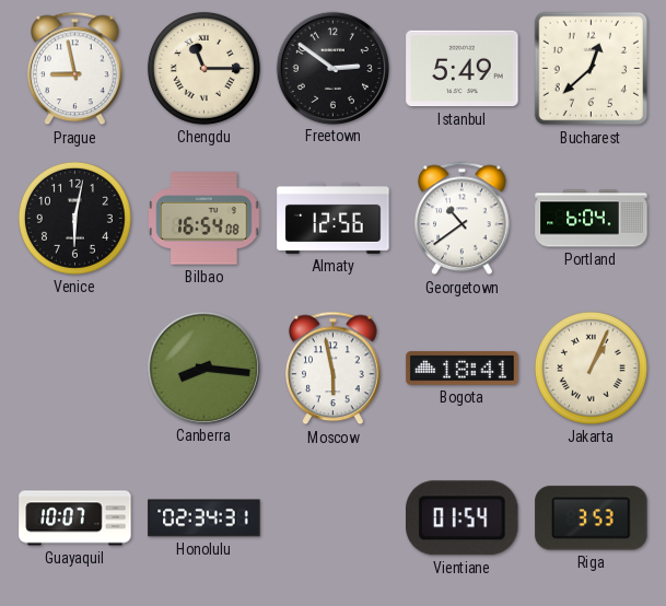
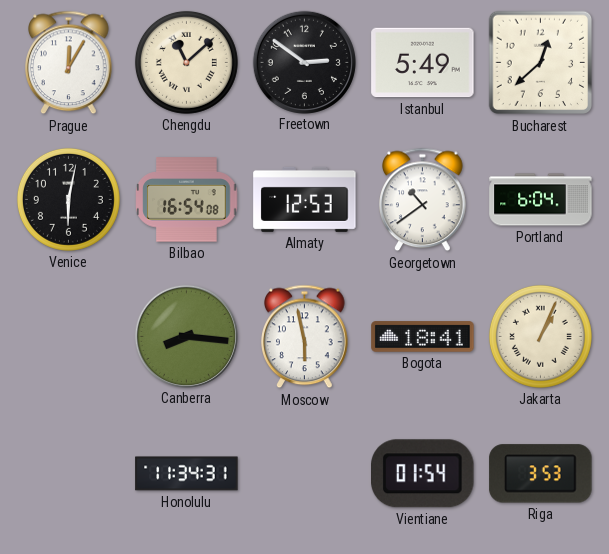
Prague: 8:58 -> 12:05 (69, 63)
Chengdu: 11:15 -> 11:08 (186, 62)
Almaty: 12:56 -> 12:53 (305, 199)
Guayaquil: 10:07 -> none (75, 518)
Honolulu: 02:34 -> 11:34 (187, 474)
